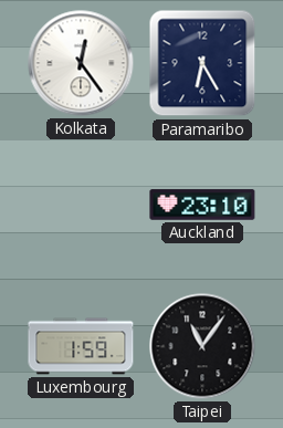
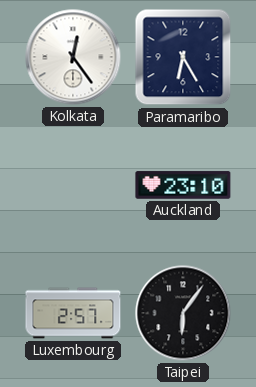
Luxembourg: 1:59 -> 2:57 (73, 313)
Taipei: 11:06 -> 6:06 (183, 313)
